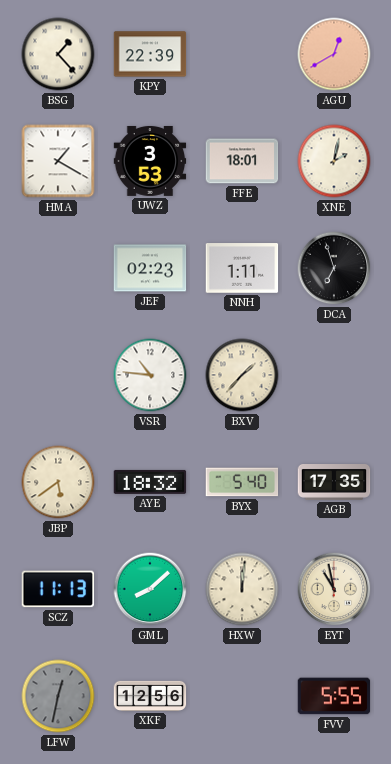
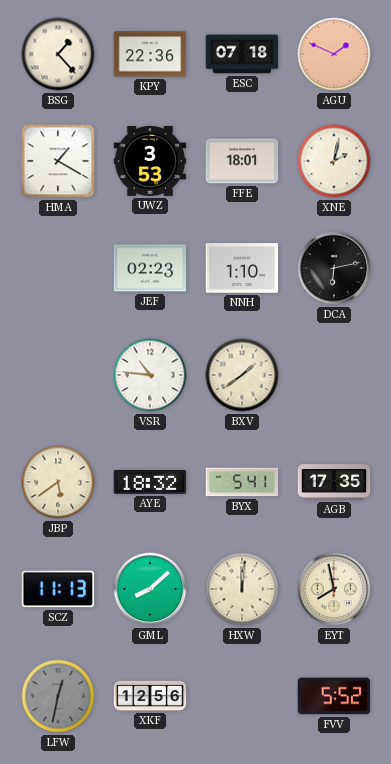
KPY: 22:39 -> 22:36 (150, 54)
ESC: none -> 07:18 (242, 54)
AGU: 12:40 -> 1:49 (334, 54)
NNH: 1:11 -> 1:10 (242, 268)
DCA: 6:57 -> 6:13 (334, 268)
BXV: 1:37 -> 1:39 (242, 375)
BYX: 5:40 -> 5:41 (242, 482)
EYT: 10:58 -> 7:58 (334, 589)
FVV: 5:55 -> 5:52 (334, 696)
